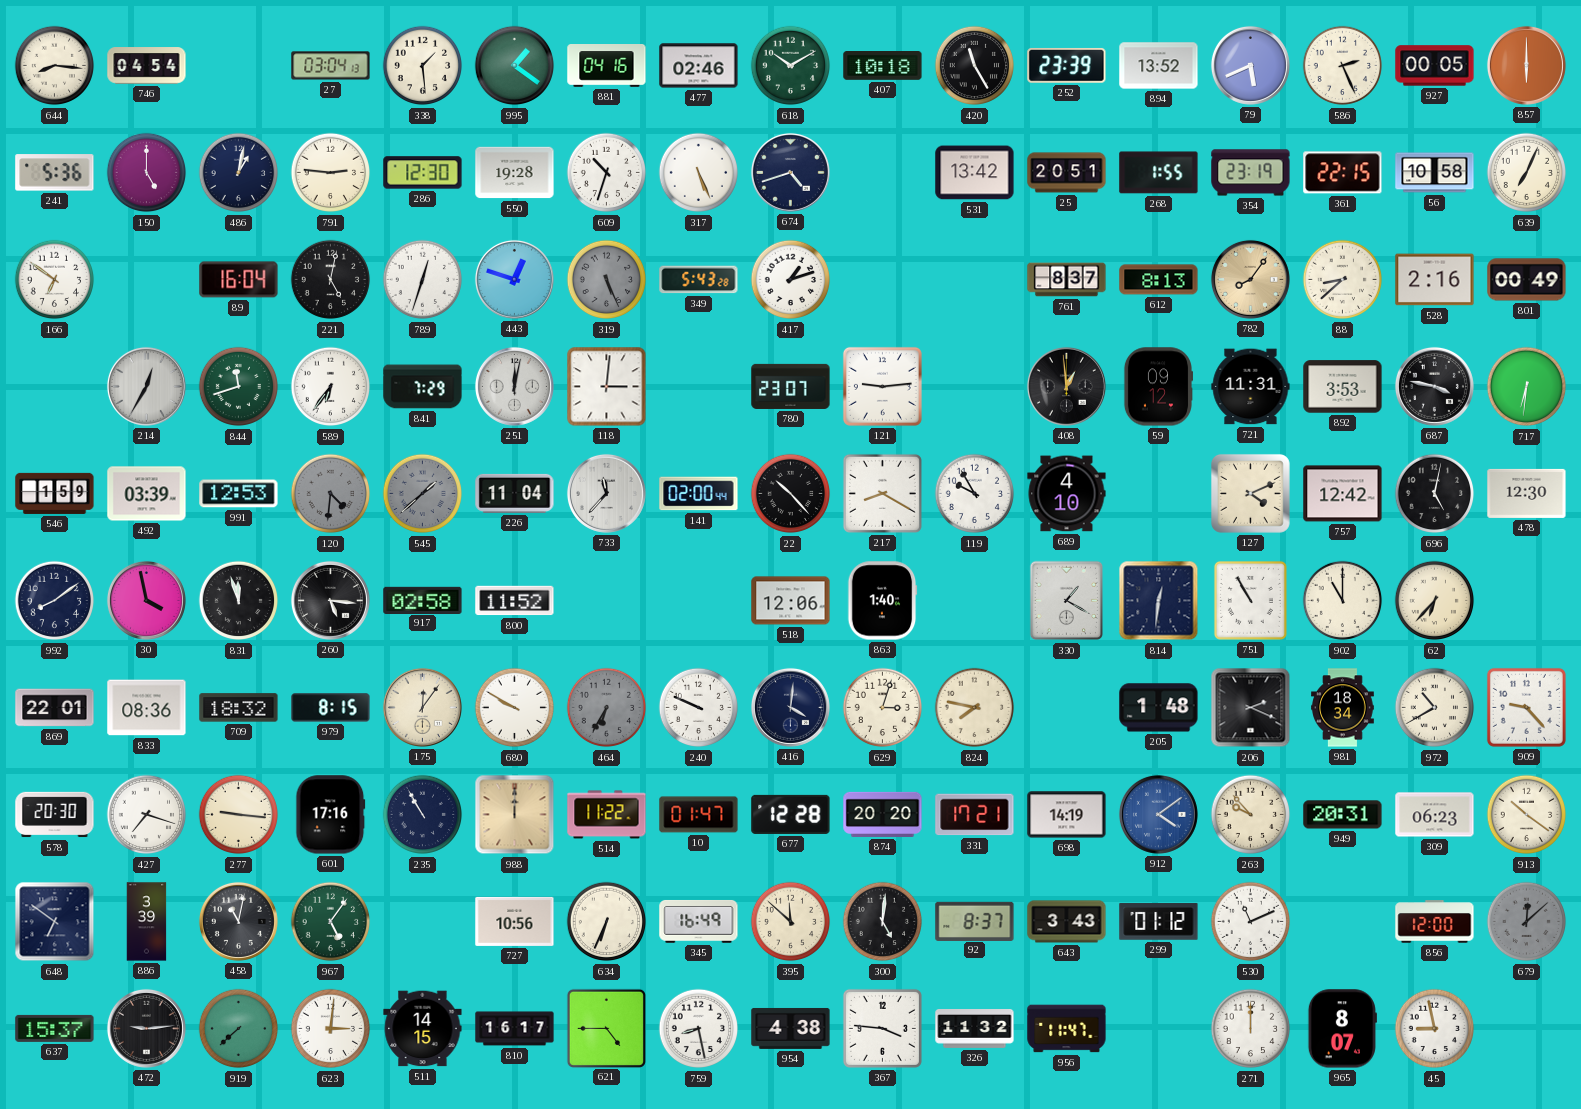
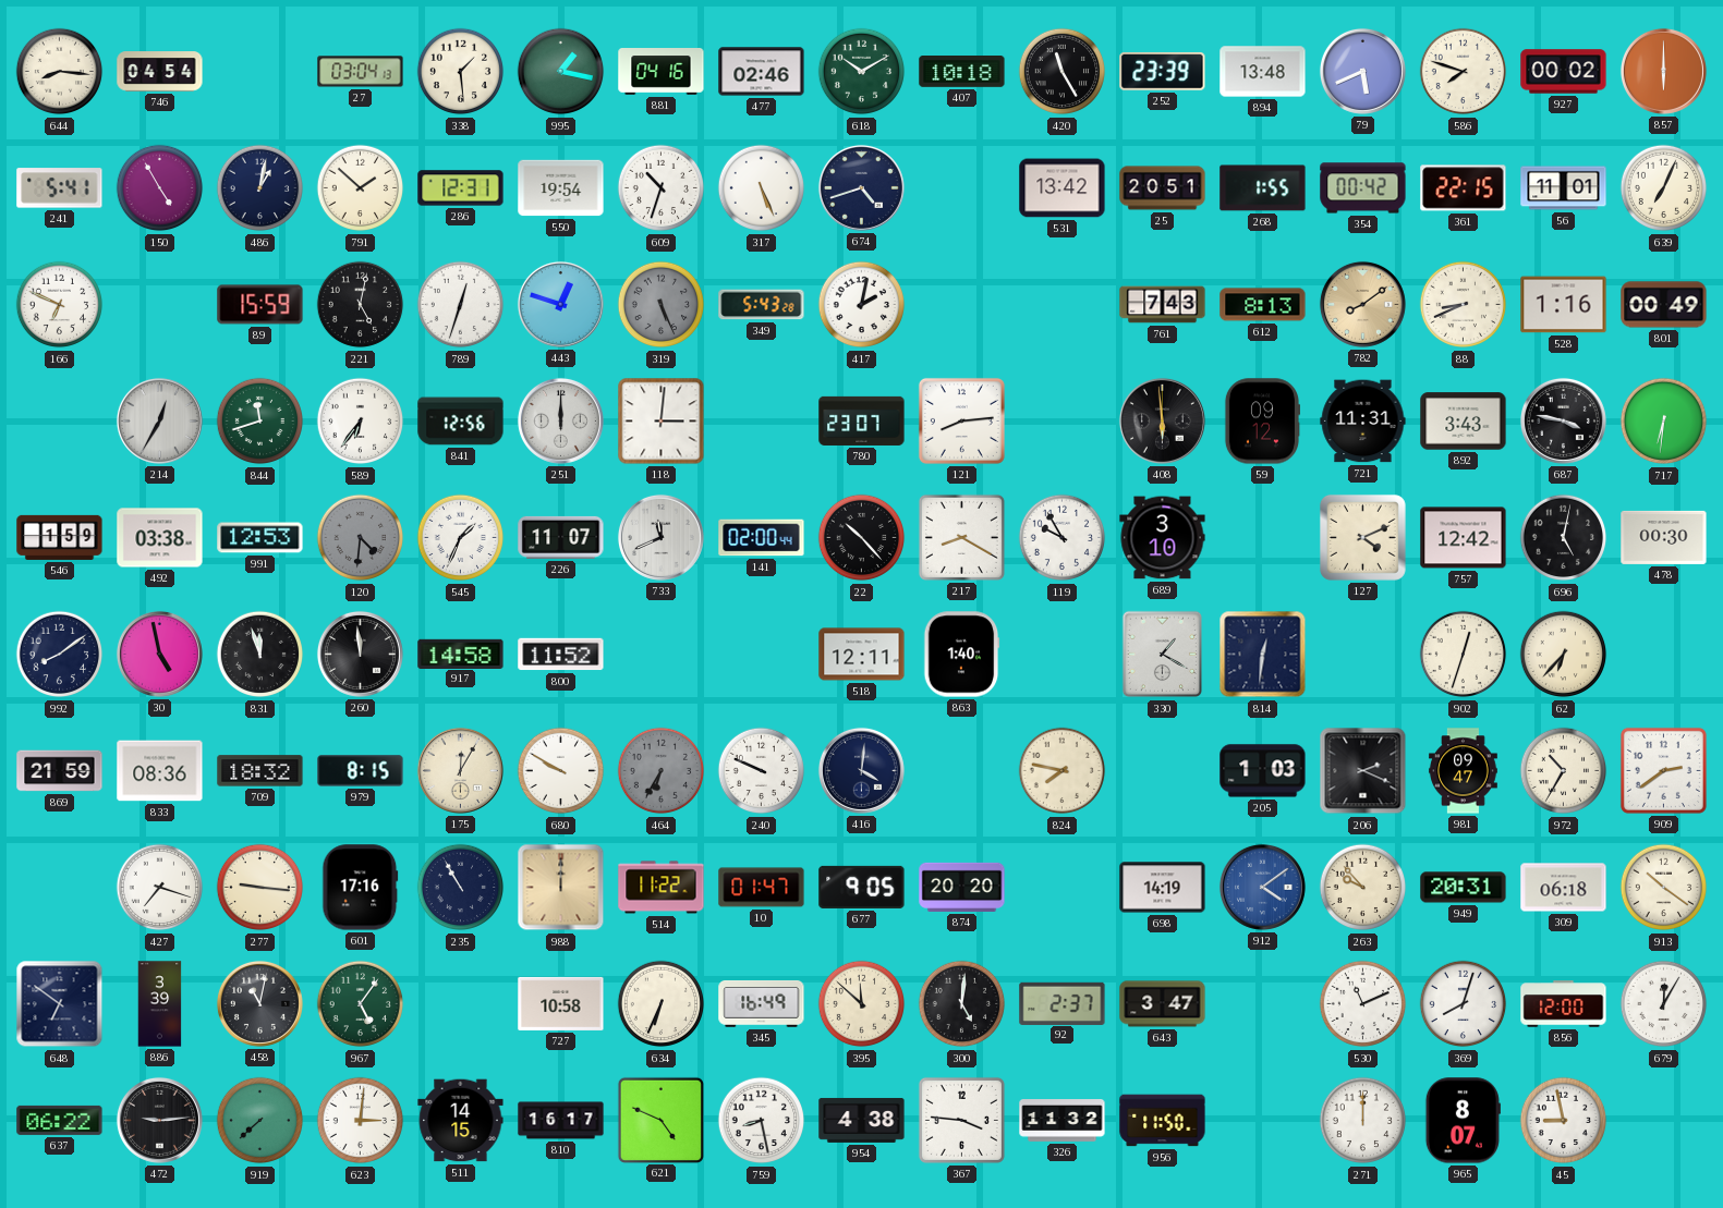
995: 1:21 -> 1:17 (561, 72)
894: 13:52 -> 13:48 (1263, 72)
586: 2:26 -> 7:48 (1464, 72)
927: 00:05 -> 00:02 (1564, 72)
241: 5:36 -> 5:41 (60, 188)
150: 5:00 -> 4:55 (160, 188)
791: 2:46 -> 1:52 (361, 188)
286: 12:30 -> 12:31 (461, 188)
550: 19:28 -> 19:54 (561, 188)
354: 23:19 -> 00:42 (1363, 188)
56: 10:58 -> 11:01 (1564, 188)
166: 6:51 -> 6:49 (60, 305)
89: 16:04 -> 15:59 (260, 305)
417: 1:12 -> 2:02 (862, 305)
761: 8:37 -> 7:43 (1163, 305)
782: 8:06 -> 8:09 (1362, 304)
88: 8:38 -> 8:41 (1464, 305)
528: 2:16 -> 1:16 (1564, 305)
841: 7:29 -> 12:56 (461, 422)
251: 12:02 -> 12:00 (560, 420)
121: 9:14 -> 8:14 (961, 420)
408: 12:59 -> 5:59 (1162, 420)
892: 3:53 -> 3:43 (1464, 422)
492: 03:39 -> 03:38 (160, 538)
545: 1:38 -> 1:34 (461, 538)
545 dial: grey -> white (461, 538)
226: 11:04 -> 11:07 (561, 537)
733: 11:37 -> 11:41 (660, 537)
689: 4:10 -> 3:10 (1163, 538)
478: 12:30 -> 00:30 (1664, 537)
30: 3:58 -> 4:58 (159, 654)
260: 5:16 -> 11:59 (360, 654)
917: 02:58 -> 14:58 (461, 654)
518: 12:06 -> 12:11 (862, 655)
751: 10:55 -> none (1250, 600)
902: 11:00 -> 12:33 (1464, 655)
869: 22:01 -> 21:59 (60, 771)
175: 12:06 -> 12:05 (460, 770)
629: 3:03 -> none (883, 708)
205: 1:48 -> 1:03 (1263, 771)
981: 18:34 -> 09:47 (1464, 771)
972: 10:40 -> 10:35 (1564, 771)
909: 9:23 -> 2:39 (1663, 770)
578: 20:30 -> none (55, 815)
677: 12:28 -> 9:05 (862, 887)
331: 17:21 -> none (975, 815)
309: 06:23 -> 06:18 (1564, 888)
727: 10:56 -> 10:58 (561, 1003)
92: 8:37 -> 2:37 (1063, 1003)
643: 3:43 -> 3:47 (1163, 1004)
299: 01:12 -> none (1159, 922)
369: none -> 8:03 (1464, 1004)
679: 12:08 -> 12:05 (1664, 1004)
679 dial: grey -> white (1664, 1004)
637: 15:37 -> 06:22 (60, 1120)
621: 4:45 -> 4:49 (660, 1120)
956: 11:47 -> 11:50 (1163, 1121)
